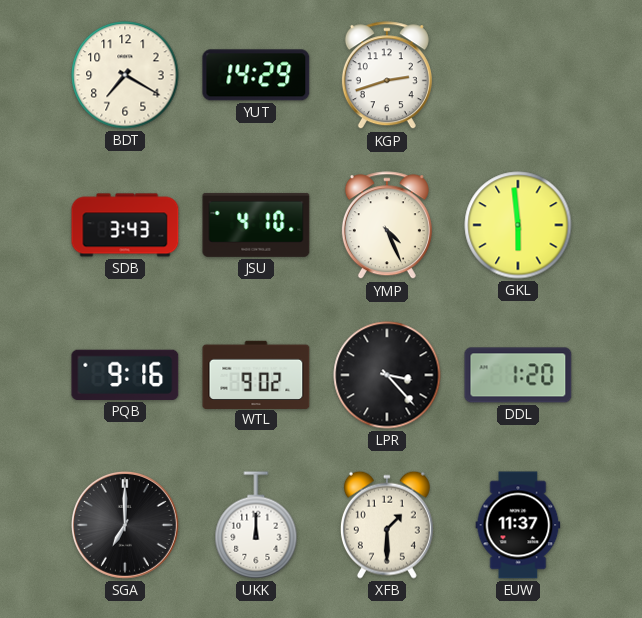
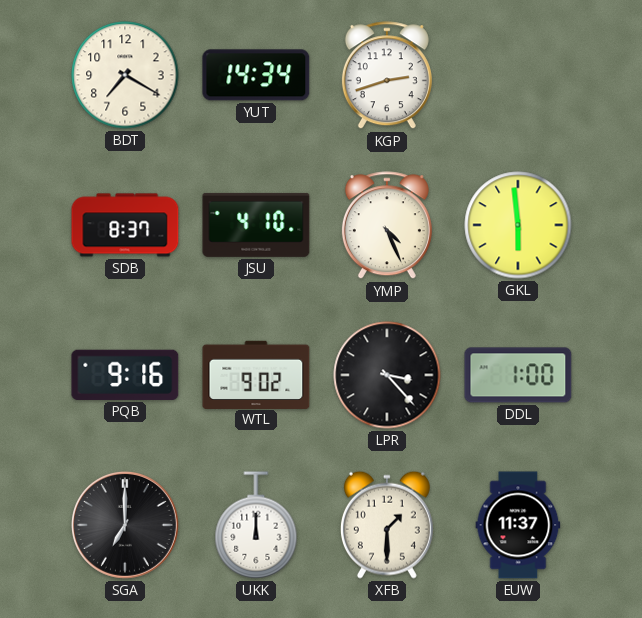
YUT: 14:29 -> 14:34 (256, 75)
SDB: 3:43 -> 8:37 (125, 225)
DDL: 1:20 -> 1:00 (518, 375)
